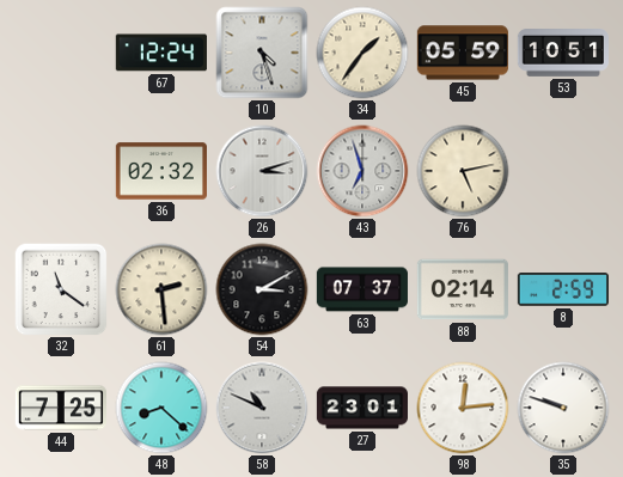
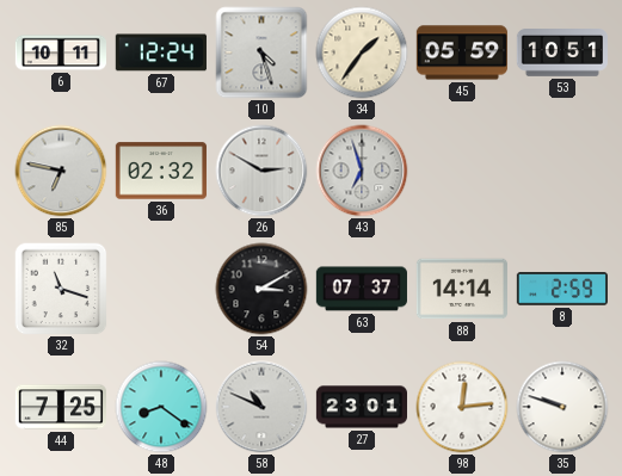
6: none -> 10:11 (60, 52)
85: none -> 6:47 (61, 171)
26: 3:12 -> 2:50 (261, 171)
76: 5:13 -> none (463, 171)
32: 11:21 -> 11:18 (61, 289)
61: 2:29 -> none (161, 289)
88: 02:14 -> 14:14 (462, 289)
48: 8:22 -> 8:21 (161, 407)
